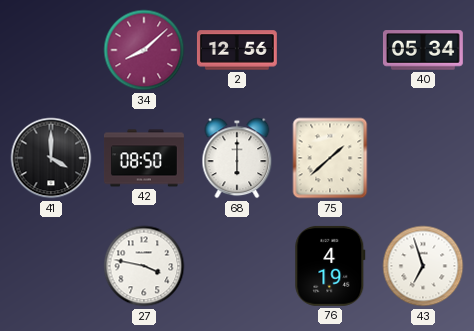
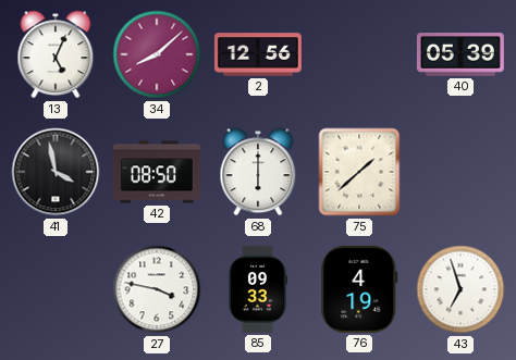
13: none -> 5:04 (56, 54)
40: 05:34 -> 05:39 (460, 54)
41: 4:00 -> 3:58 (56, 172)
85: none -> 09:33 (258, 289)
